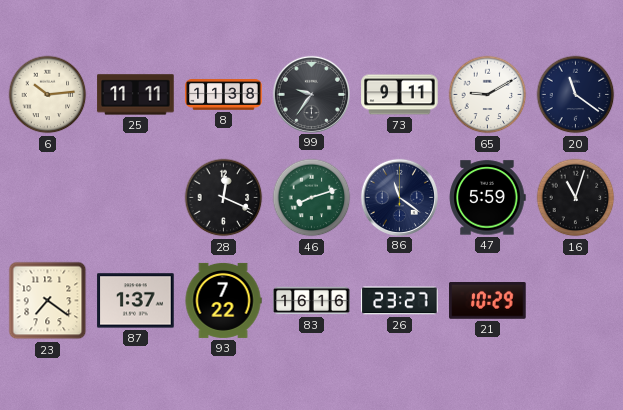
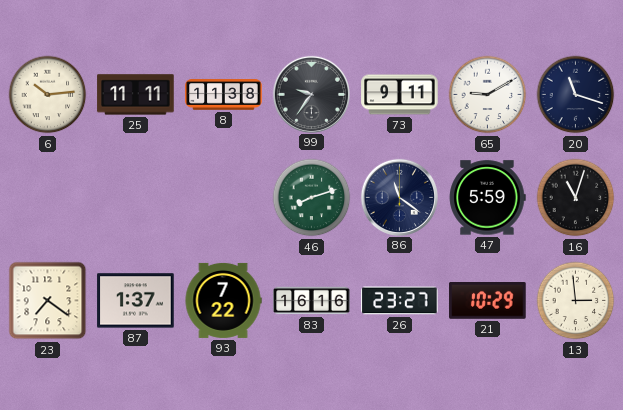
20: 11:21 -> 11:18 (576, 95)
28: 12:19 -> none (224, 198)
13: none -> 2:59 (576, 301)
